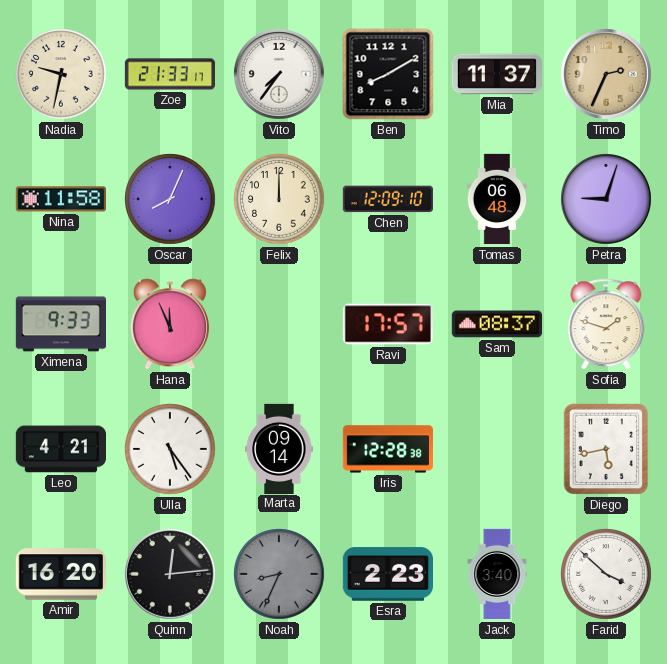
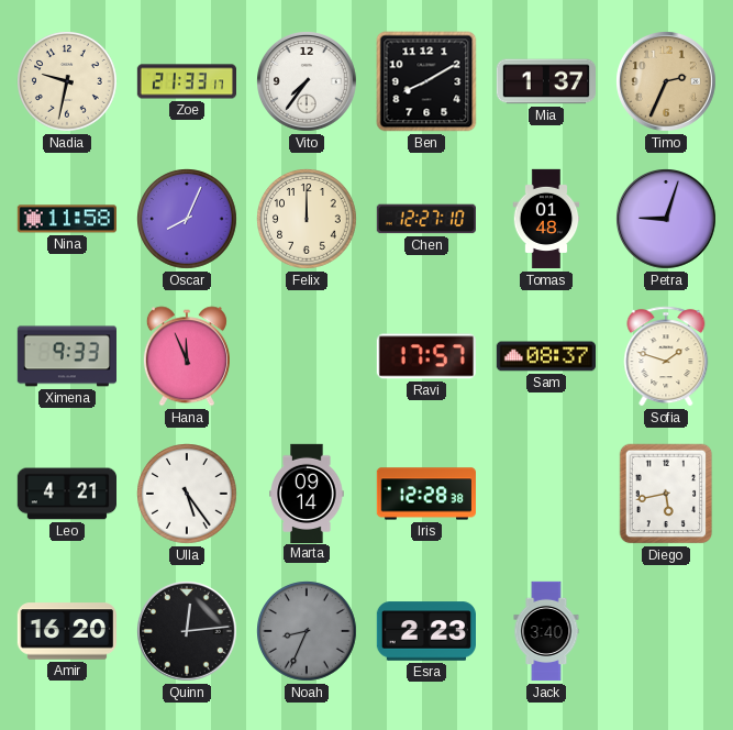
Mia: 11:37 -> 1:37 (545, 81)
Chen: 12:09 -> 12:27 (426, 219)
Tomas: 06:48 -> 01:48 (546, 219)
Farid: 3:52 -> none (607, 575)
